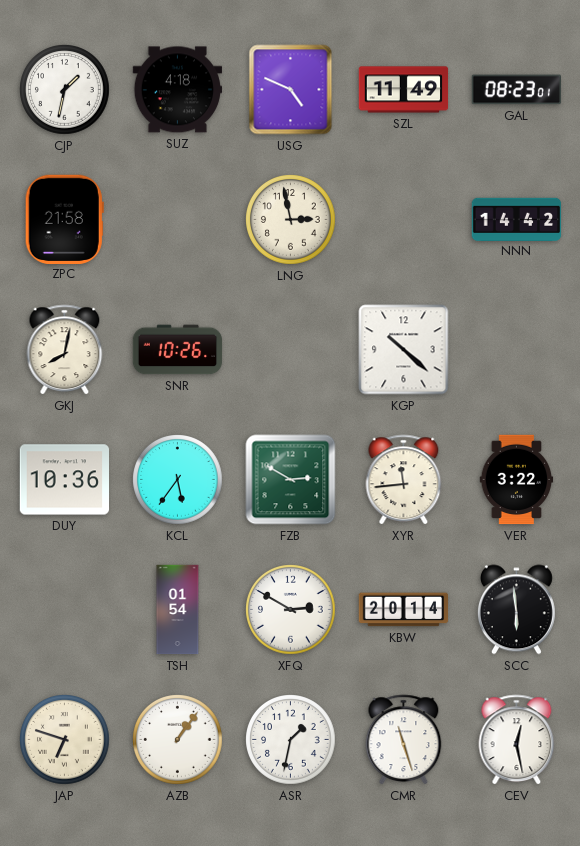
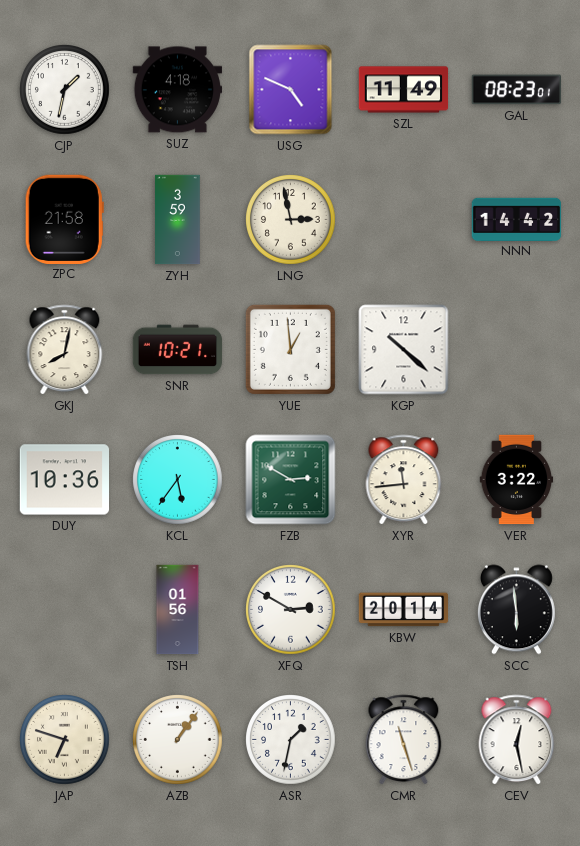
ZYH: none -> 3:59 (178, 220)
SNR: 10:26 -> 10:21 (178, 350)
YUE: none -> 12:59 (290, 349)
TSH: 01:54 -> 01:56 (178, 610)
